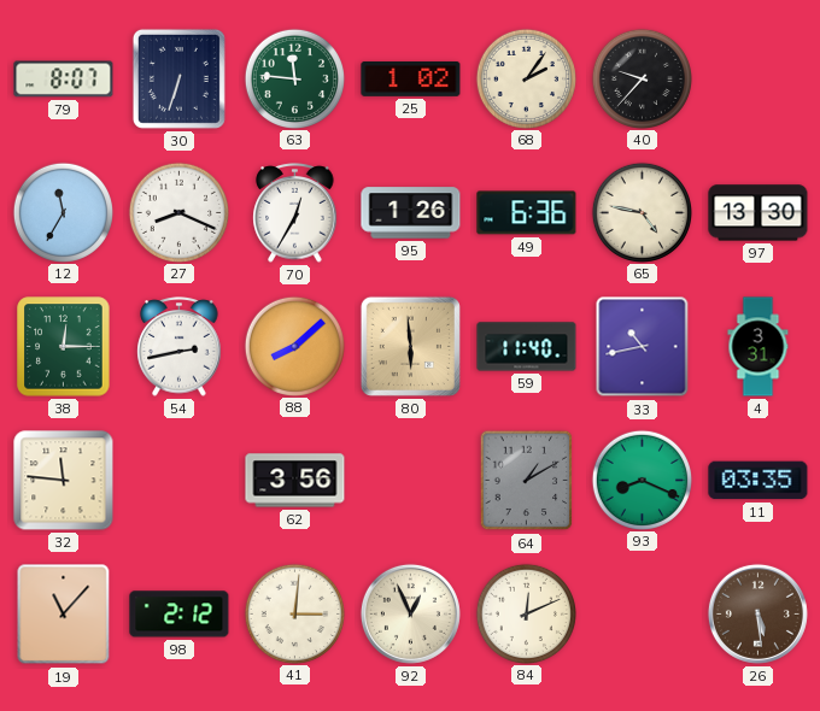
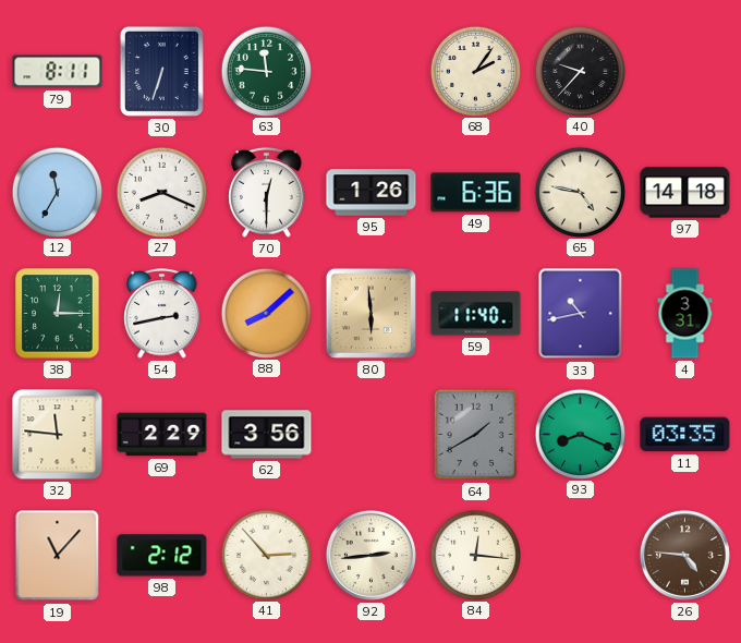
79: 8:07 -> 8:11 (58, 72)
25: 1:02 -> none (411, 78)
70: 12:35 -> 12:30 (267, 193)
97: 13:30 -> 14:18 (685, 193)
69: none -> 2:29 (162, 435)
64: 1:10 -> 1:40 (476, 435)
41: 3:01 -> 2:53 (266, 555)
92: 12:56 -> 2:44 (370, 555)
84: 12:11 -> 12:16 (475, 555)
26: 5:29 -> 4:46 (684, 555)
